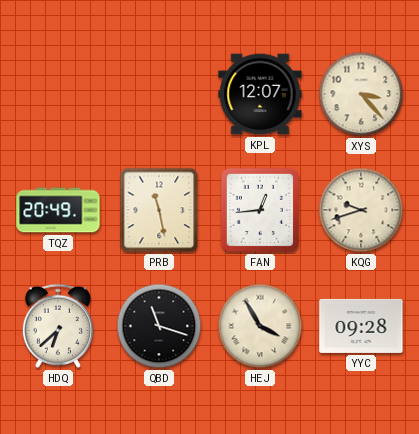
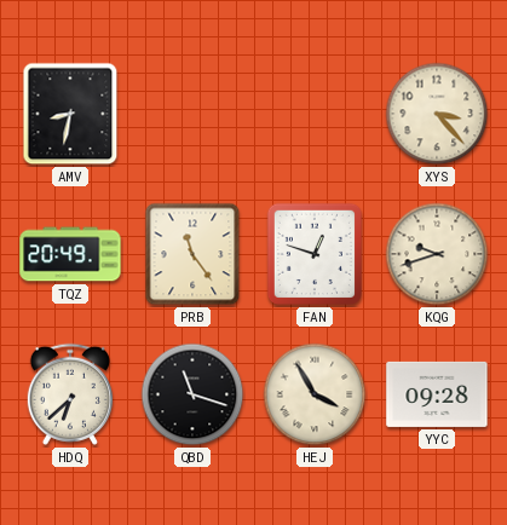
AMV: none -> 8:32 (70, 114)
KPL: 12:07 -> none (260, 94)
PRB: 11:28 -> 11:24 (192, 254)
FAN: 12:44 -> 12:48 (315, 254)
